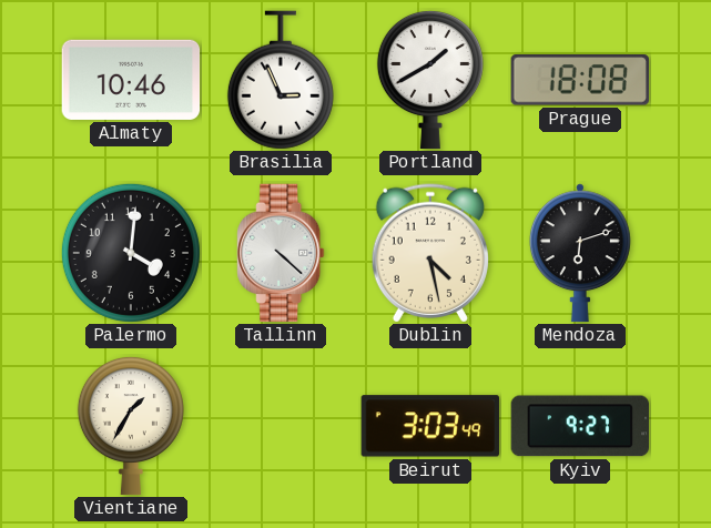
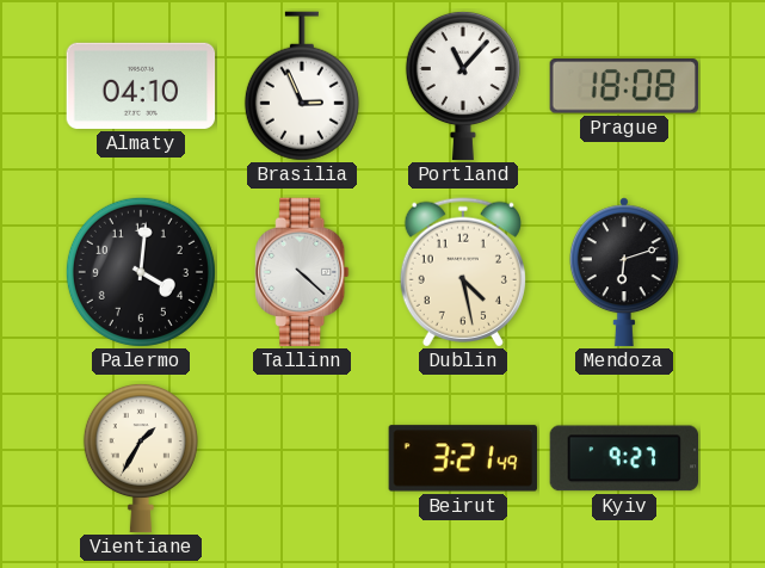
Almaty: 10:46 -> 04:10 (141, 86)
Portland: 1:40 -> 11:07 (463, 86)
Beirut: 3:03 -> 3:21 (463, 458)
